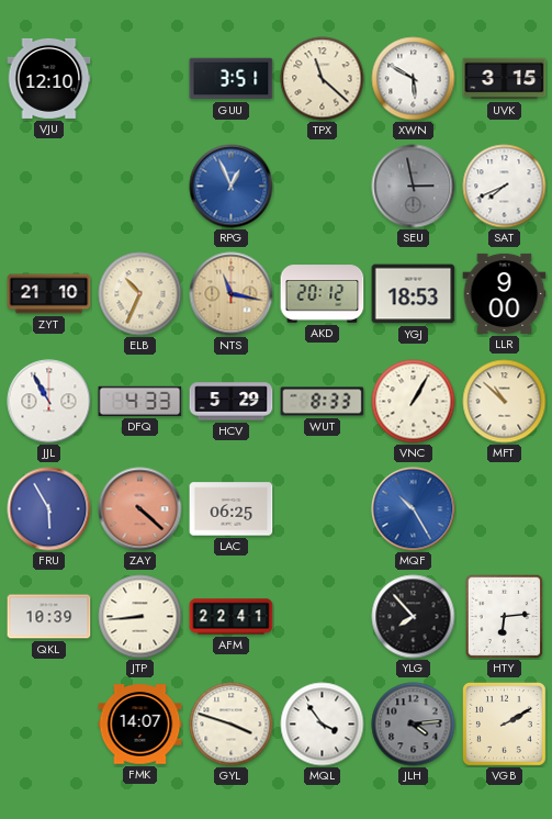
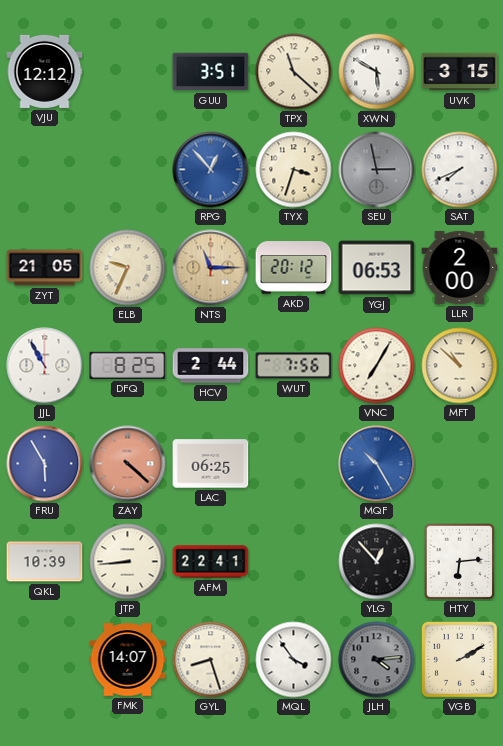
VJU: 12:10 -> 12:12 (45, 71)
RPG: 12:56 -> 12:53 (211, 170)
TYX: none -> 3:33 (294, 170)
ZYT: 21:10 -> 21:05 (45, 268)
ELB: 10:34 -> 9:34 (128, 268)
NTS: 11:17 -> 11:15 (211, 268)
YGJ: 18:53 -> 06:53 (377, 268)
LLR: 9:00 -> 2:00 (460, 267)
DFQ: 4:33 -> 8:25 (128, 365)
HCV: 5:29 -> 2:44 (211, 366)
WUT: 8:33 -> 7:56 (294, 366)
VNC: 1:05 -> 7:05 (377, 366)
YLG: 7:53 -> 12:53 (377, 562)
GYL: 3:48 -> 8:27 (211, 660)
